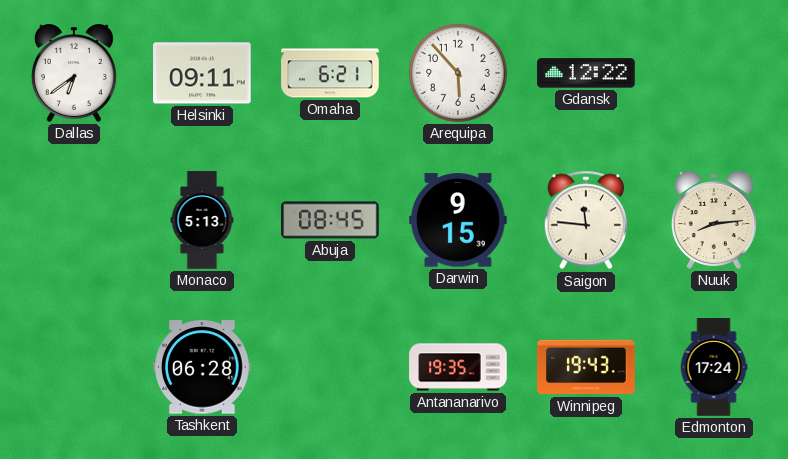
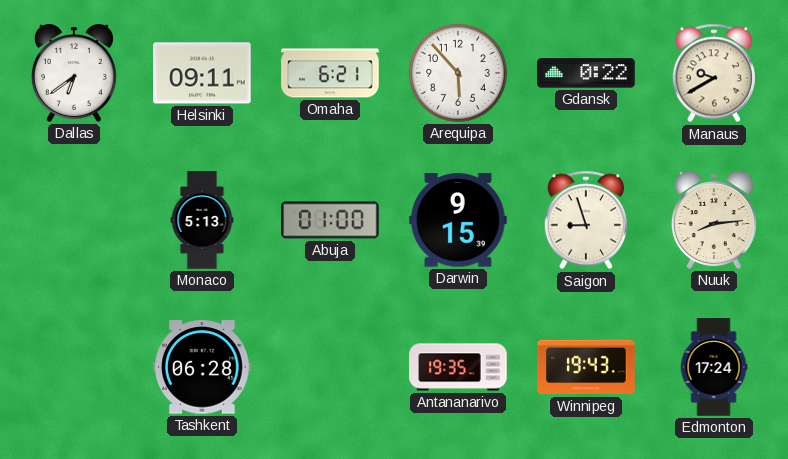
Gdansk: 12:22 -> 0:22 (586, 73)
Manaus: none -> 9:40 (714, 73)
Abuja: 08:45 -> 01:00 (330, 220)
Saigon: 11:46 -> 8:57 (586, 220)
